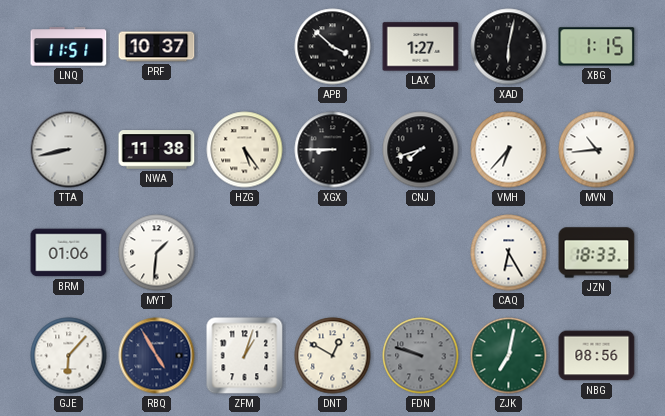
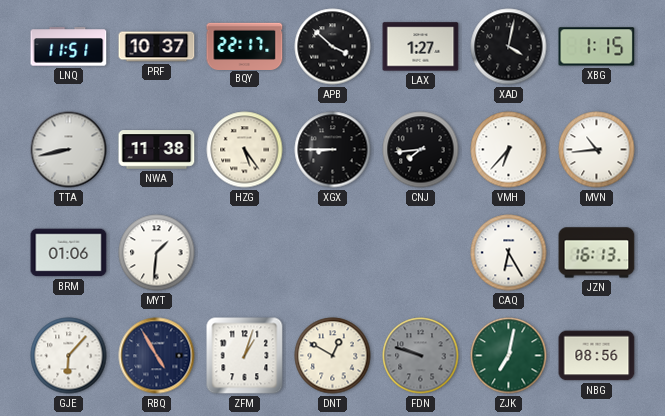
BQY: none -> 22:17 (245, 46)
XAD: 6:02 -> 4:02 (509, 47)
CNJ: 7:42 -> 7:44 (421, 150)
JZN: 18:33 -> 16:13 (597, 253)
